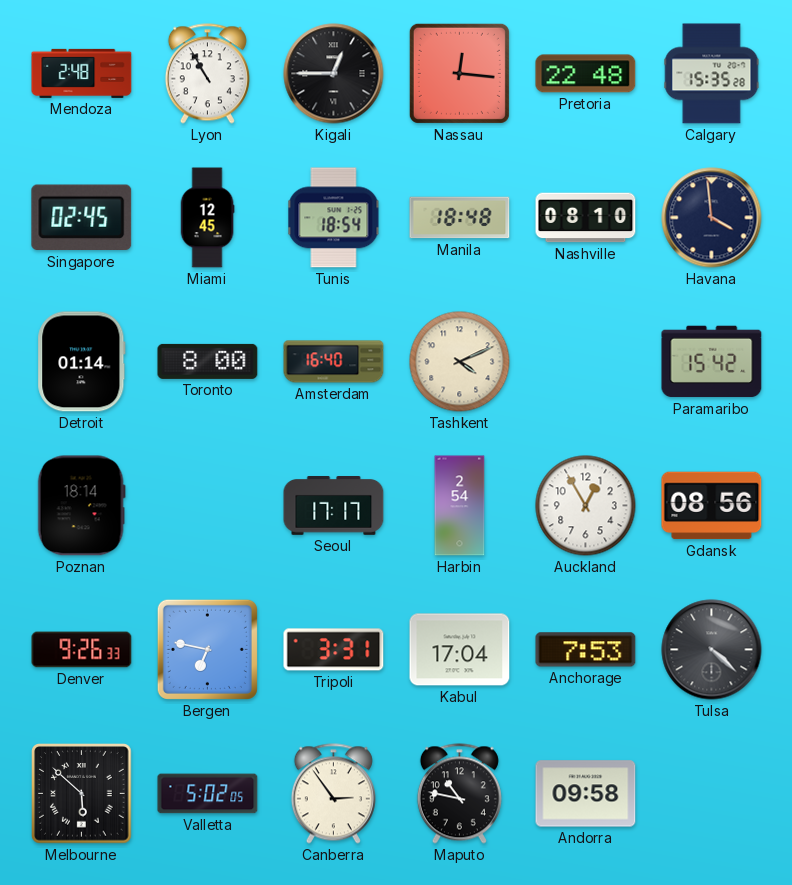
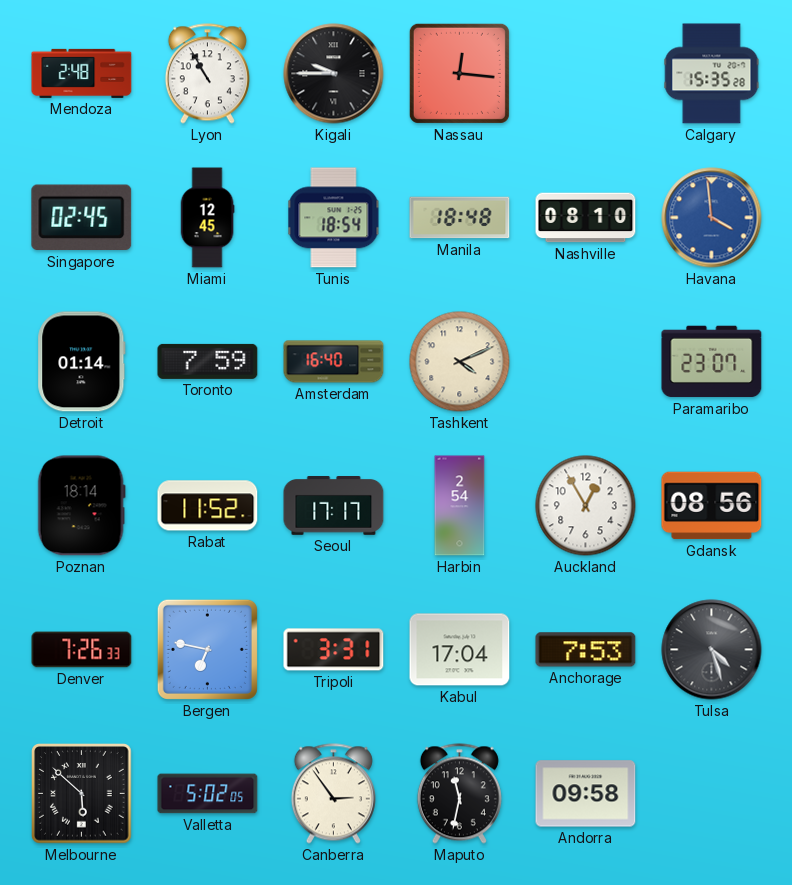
Kigali: 12:45 -> 9:45 (334, 74)
Pretoria: 22:48 -> none (586, 74)
Havana dial: navy -> blue (712, 218)
Toronto: 8:00 -> 7:59 (208, 361)
Paramaribo: 15:42 -> 23:07 (712, 362)
Rabat: none -> 11:52 (208, 506)
Denver: 9:26 -> 7:26 (82, 650)
Tulsa: 4:22 -> 4:27 (712, 650)
Maputo: 10:47 -> 11:32 (459, 794)
